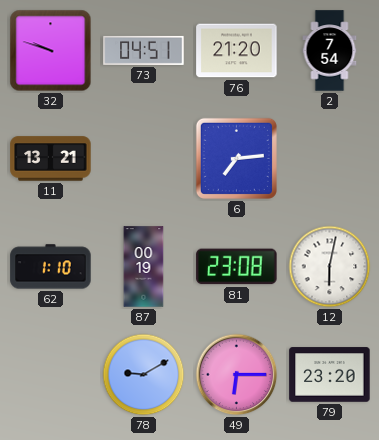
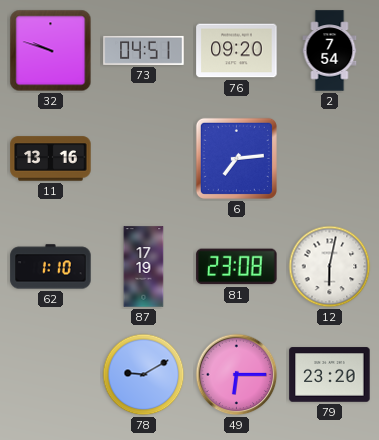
76: 21:20 -> 09:20 (237, 51)
11: 13:21 -> 13:16 (51, 159)
87: 00:19 -> 17:19 (144, 267)
